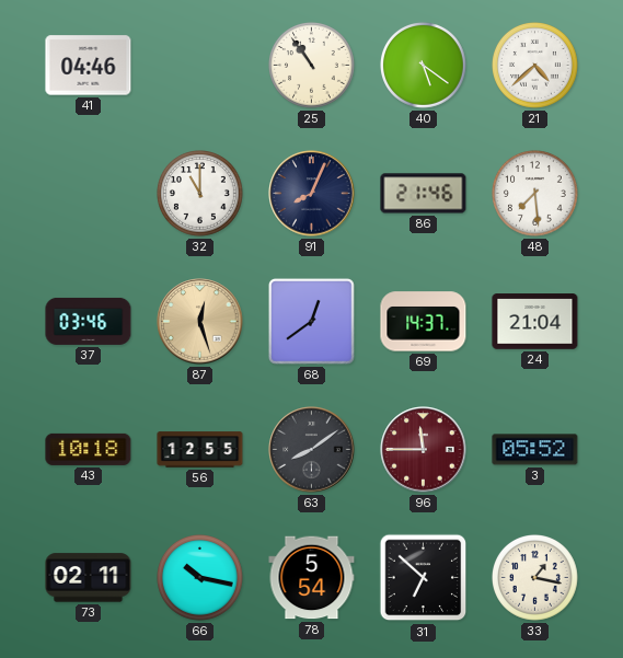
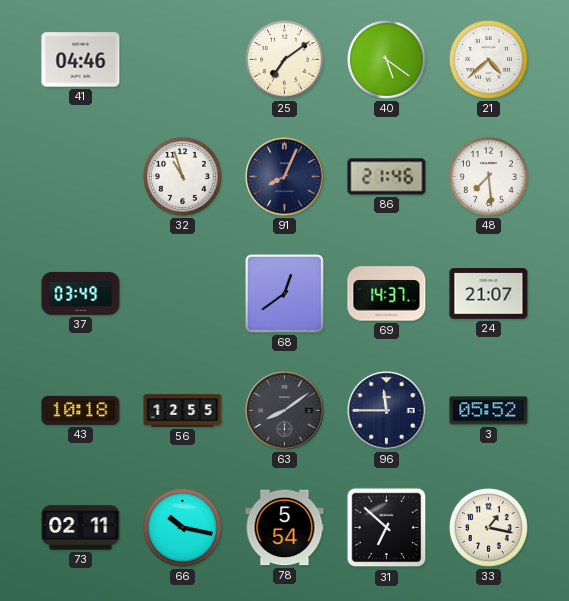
25: 10:54 -> 7:09 (285, 60)
32: 11:00 -> 10:57 (183, 177)
37: 03:46 -> 03:49 (81, 293)
87: 12:27 -> none (200, 322)
24: 21:04 -> 21:07 (489, 294)
96 dial: burgundy -> navy (387, 411)
